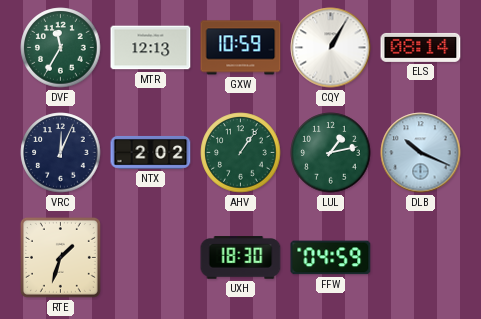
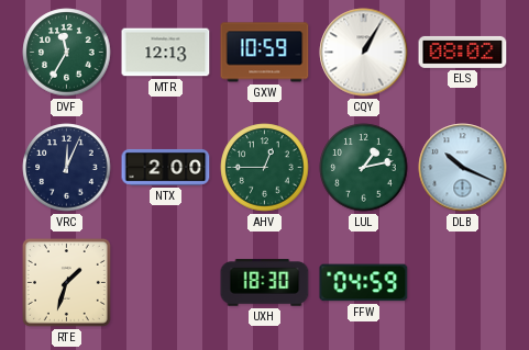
ELS: 08:14 -> 08:02 (463, 52)
NTX: 2:02 -> 2:00 (166, 167)
AHV: 1:06 -> 12:45 (265, 168)
